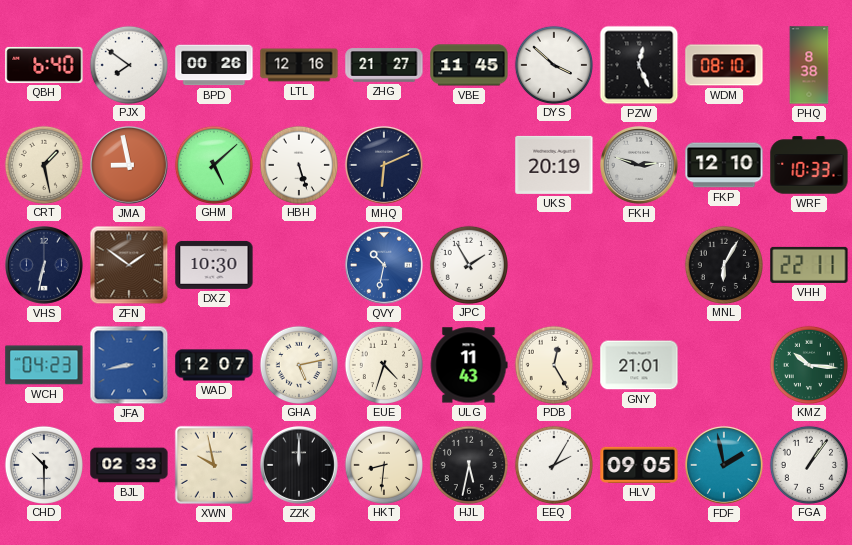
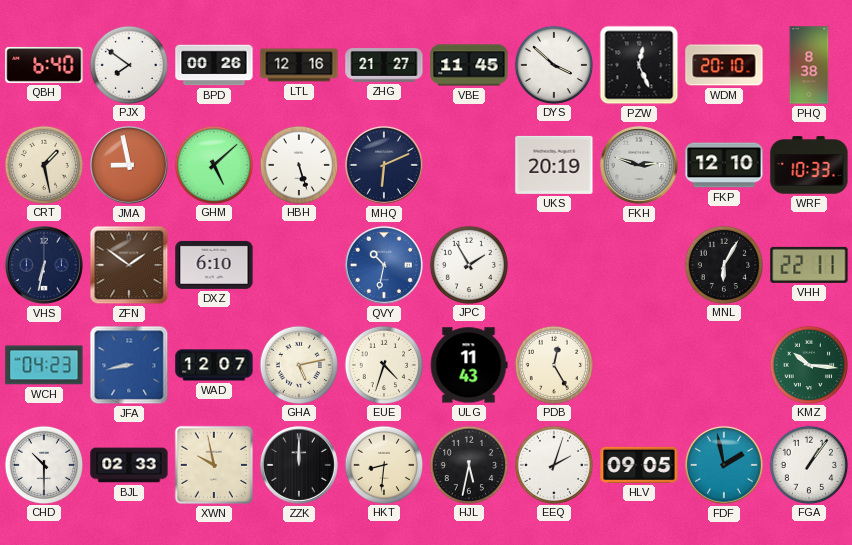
WDM: 08:10 -> 20:10 (724, 65)
DXZ: 10:30 -> 6:10 (214, 265)
GNY: 21:01 -> none (639, 365)
EEQ: 2:05 -> 2:03 (553, 464)
